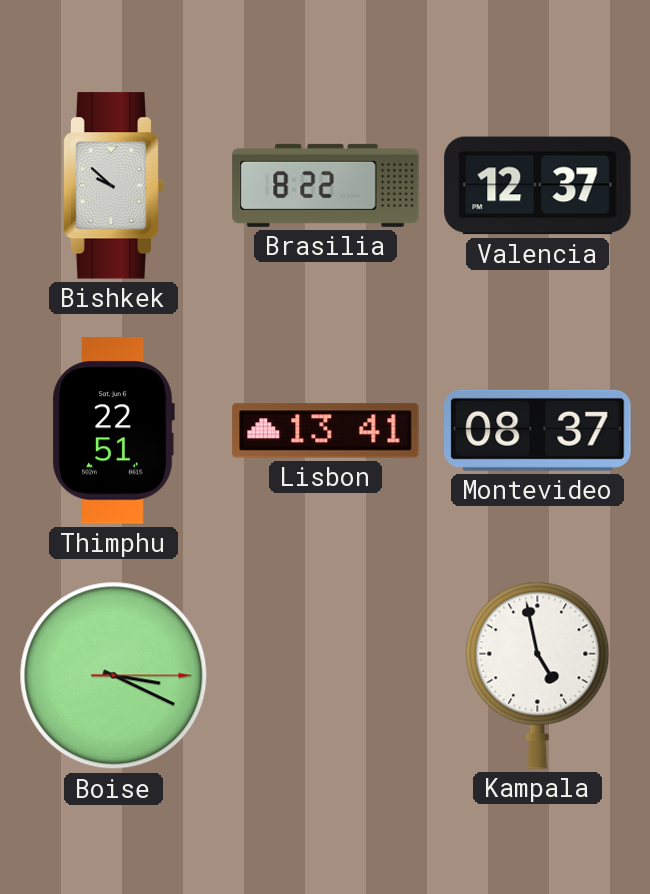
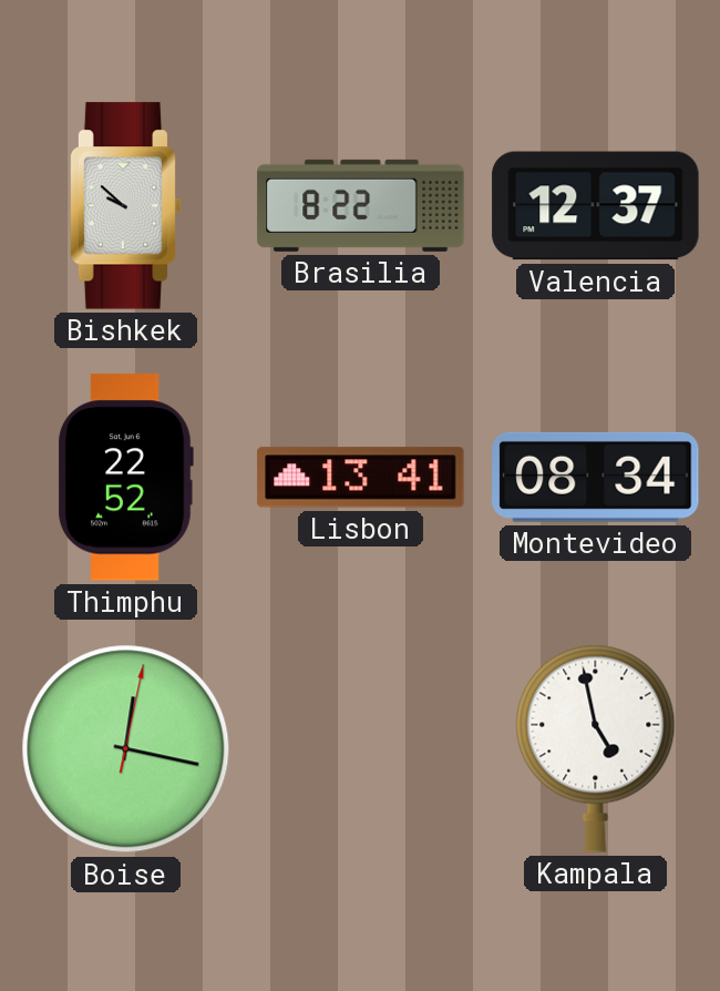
Thimphu: 22:51 -> 22:52 (125, 478)
Montevideo: 08:37 -> 08:34 (596, 477)
Boise: 3:19 -> 12:17 (126, 749)
